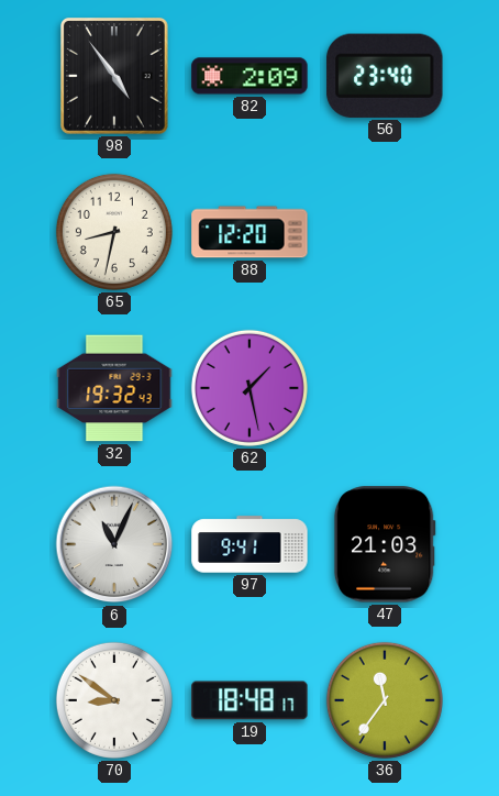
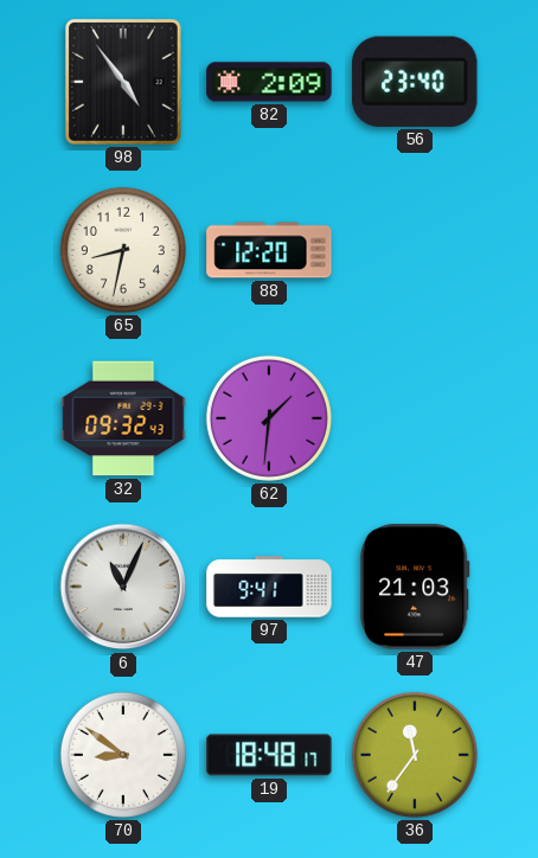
32: 19:32 -> 09:32 (123, 418)
62: 1:28 -> 1:31 (269, 418)
